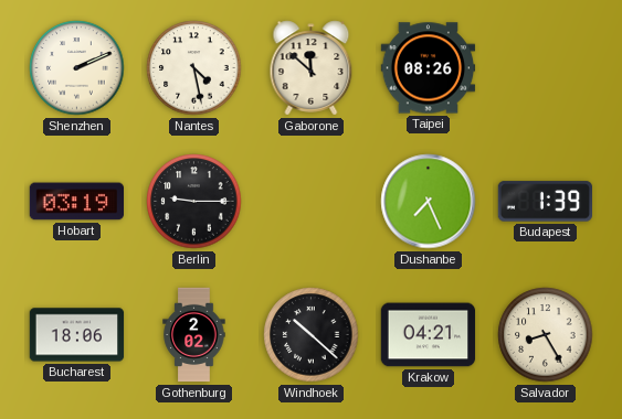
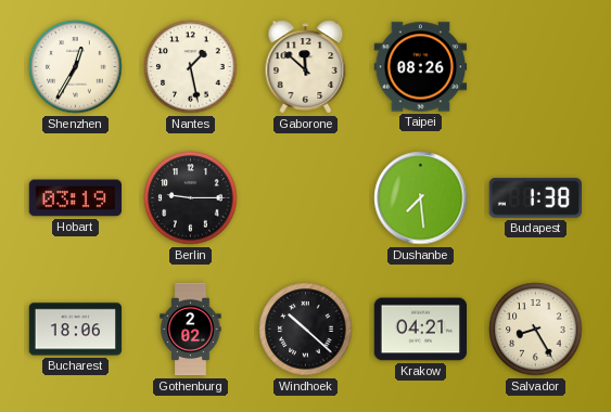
Shenzhen: 2:11 -> 12:35 (76, 67)
Nantes: 4:28 -> 1:28 (191, 67)
Dushanbe: 7:26 -> 7:29 (421, 198)
Budapest: 1:39 -> 1:38 (535, 198)
